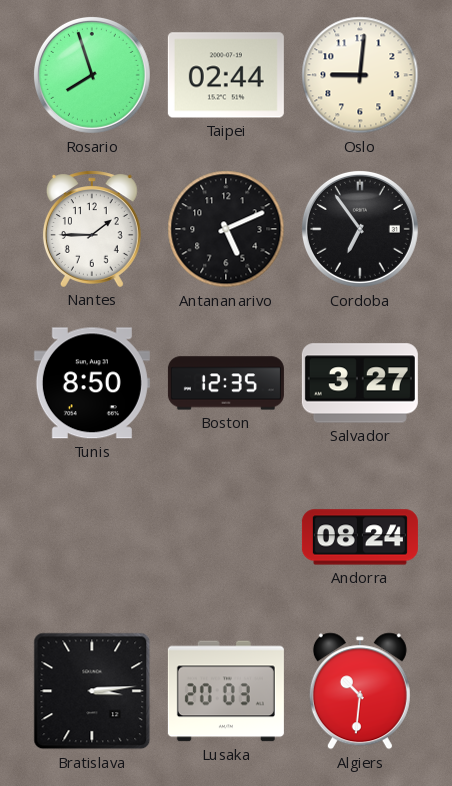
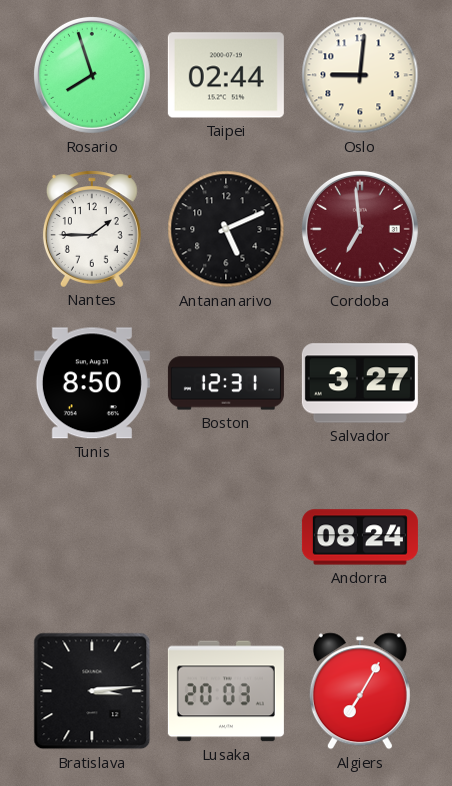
Cordoba: 6:54 -> 6:59 (360, 229)
Cordoba dial: black -> burgundy (360, 229)
Boston: 12:35 -> 12:31 (226, 383)
Algiers: 10:31 -> 7:05 (360, 691)
